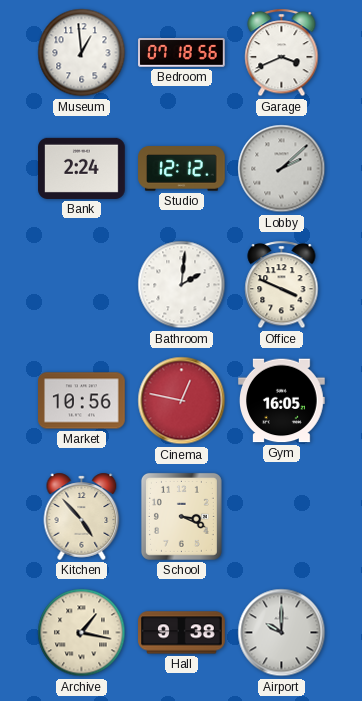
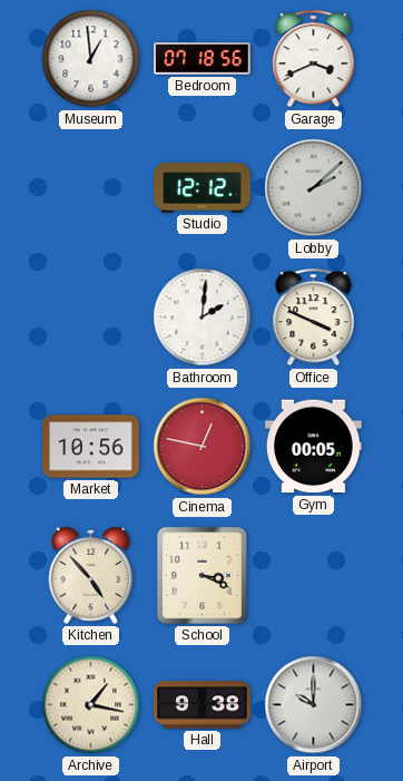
Bank: 2:24 -> none (82, 168)
Gym: 16:05 -> 00:05 (314, 447)
